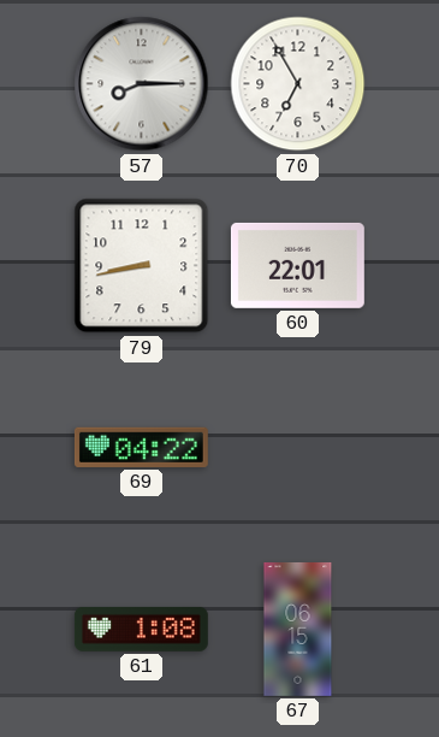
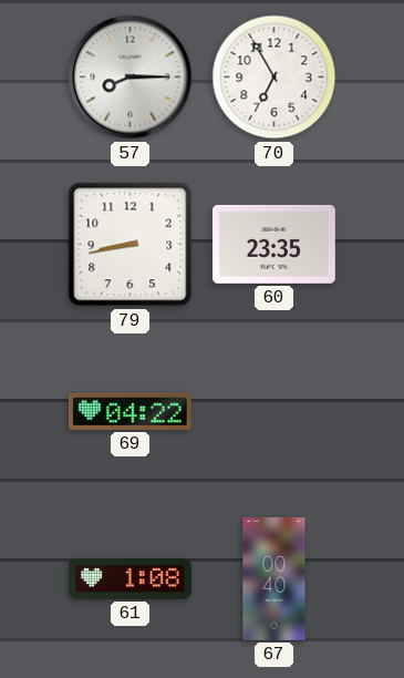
60: 22:01 -> 23:35 (273, 244)
67: 06:15 -> 00:40 (274, 578)
